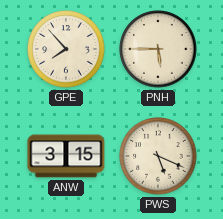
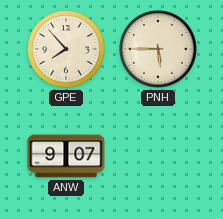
ANW: 3:15 -> 9:07 (66, 156)
PWS: 5:19 -> none (158, 156)
